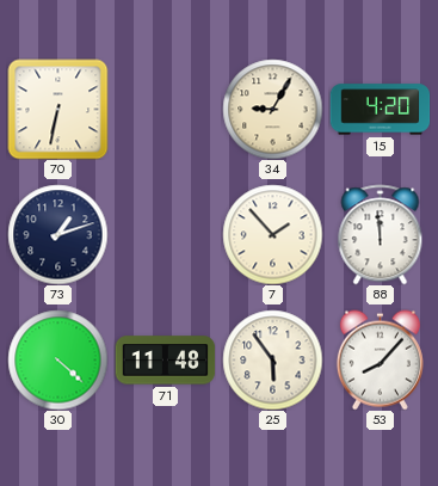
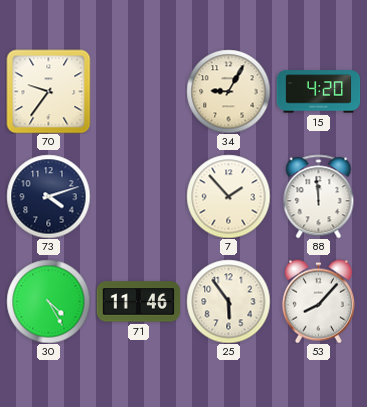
70: 6:32 -> 9:36 (48, 91)
73: 1:12 -> 4:12 (48, 196)
30: 4:22 -> 4:25 (48, 301)
71: 11:48 -> 11:46 (138, 302)
